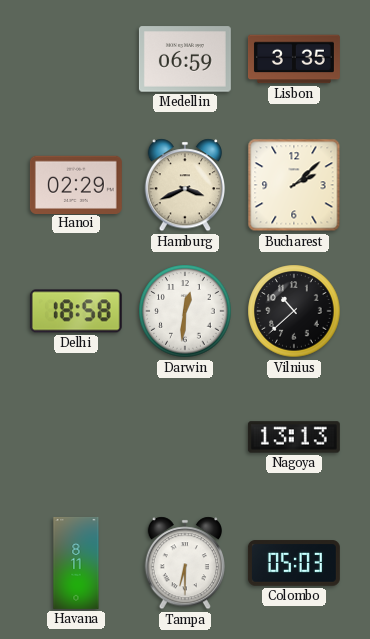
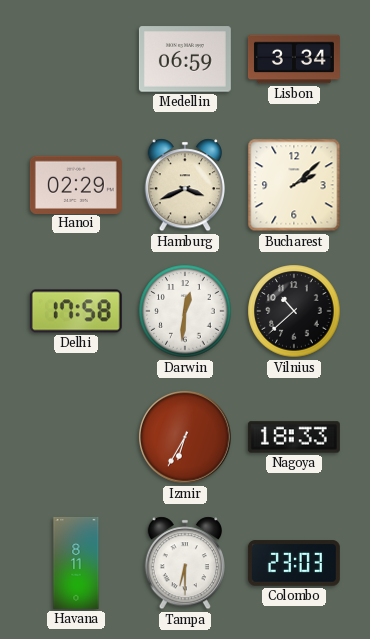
Lisbon: 3:35 -> 3:34 (294, 59)
Delhi: 18:58 -> 17:58 (76, 311)
Izmir: none -> 6:35 (185, 437)
Nagoya: 13:13 -> 18:33 (294, 437)
Colombo: 05:03 -> 23:03 (294, 563)
